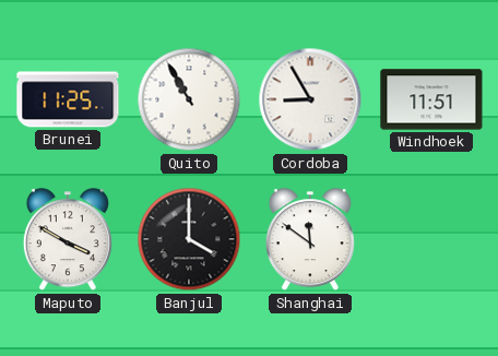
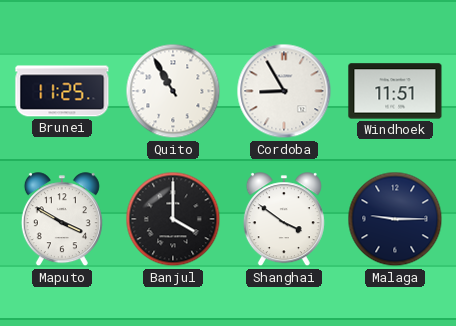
Shanghai: 11:51 -> 3:51 (284, 220)
Malaga: none -> 9:15 (395, 219)
